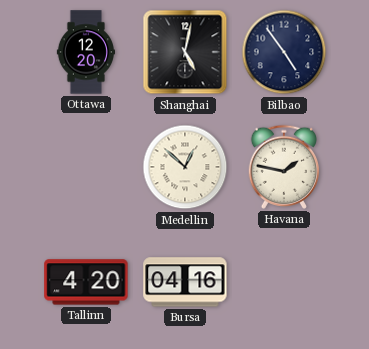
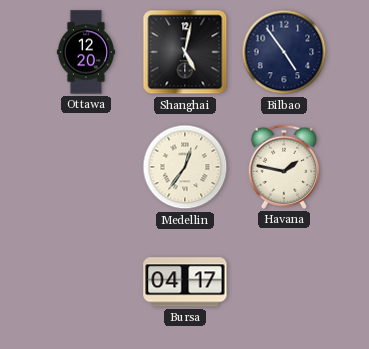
Medellin: 12:52 -> 12:36 (185, 167)
Tallinn: 4:20 -> none (86, 282)
Bursa: 04:16 -> 04:17 (185, 282)
